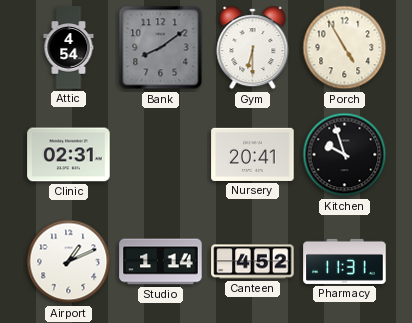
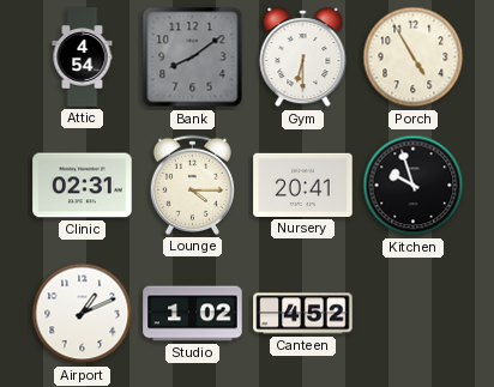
Lounge: none -> 4:15 (192, 185)
Studio: 1:14 -> 1:02 (193, 314)
Pharmacy: 11:31 -> none (345, 261)
